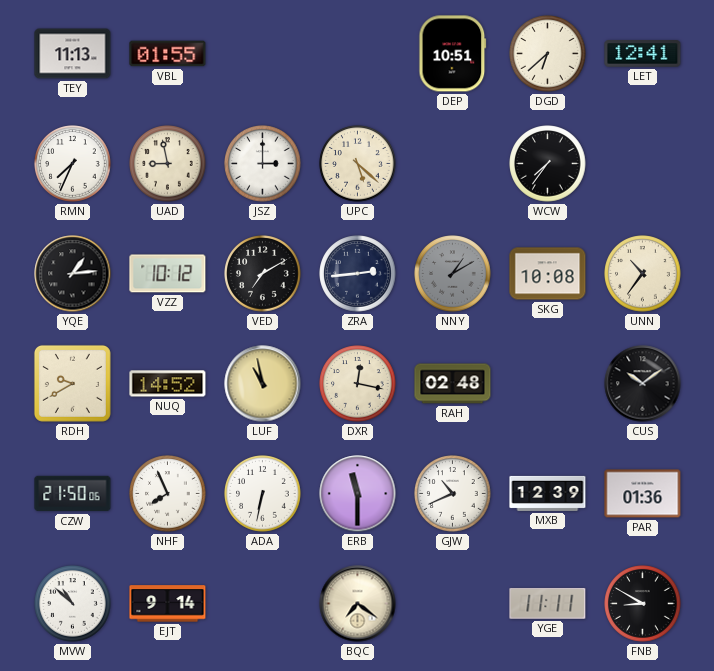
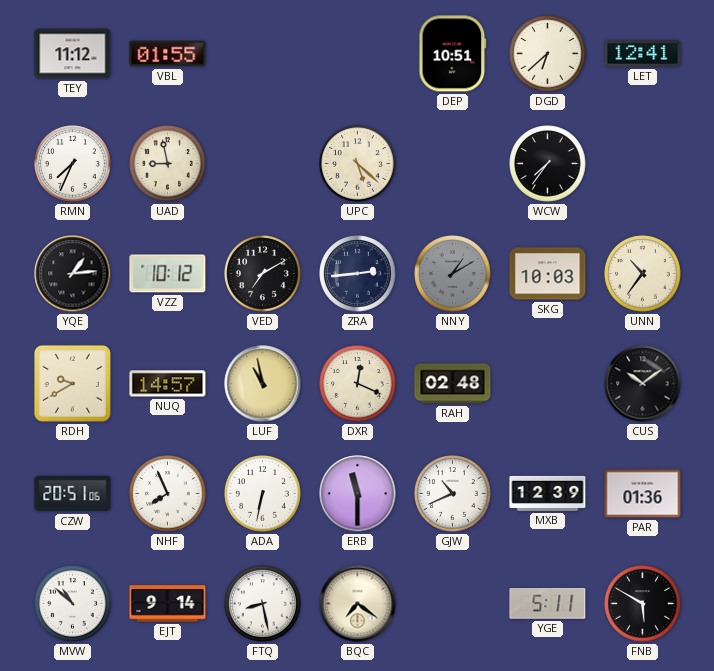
TEY: 11:13 -> 11:12 (73, 54)
JSZ: 3:00 -> none (263, 164)
SKG: 10:08 -> 10:03 (548, 274)
NUQ: 14:52 -> 14:57 (168, 384)
DXR: 12:17 -> 12:19 (358, 384)
CZW: 21:50 -> 20:51 (73, 494)
FTQ: none -> 8:28 (263, 604)
YGE: 11:11 -> 5:11 (548, 603)
FNB: 8:50 -> 5:50 (643, 604)
